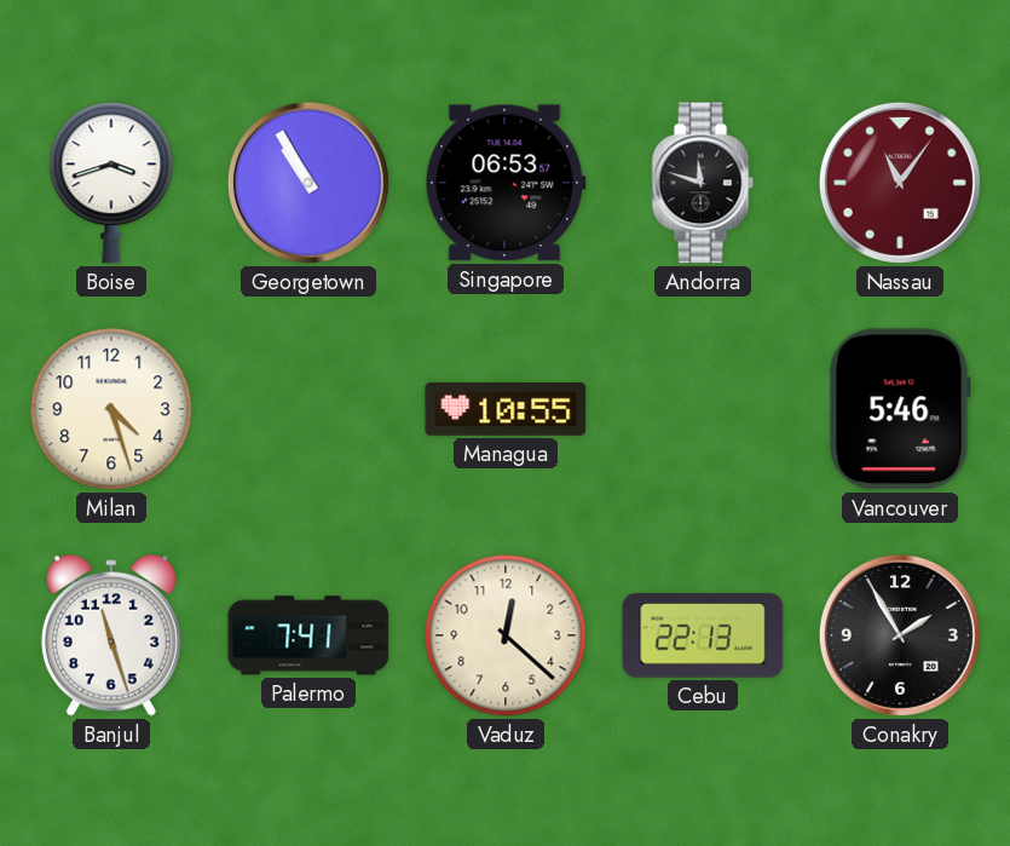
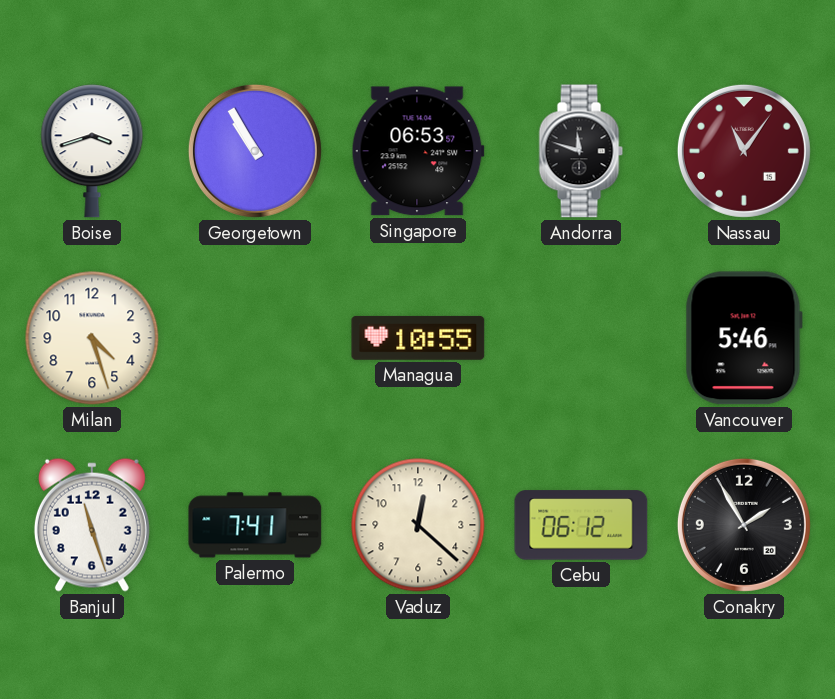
Cebu: 22:13 -> 06:12 (581, 525)
